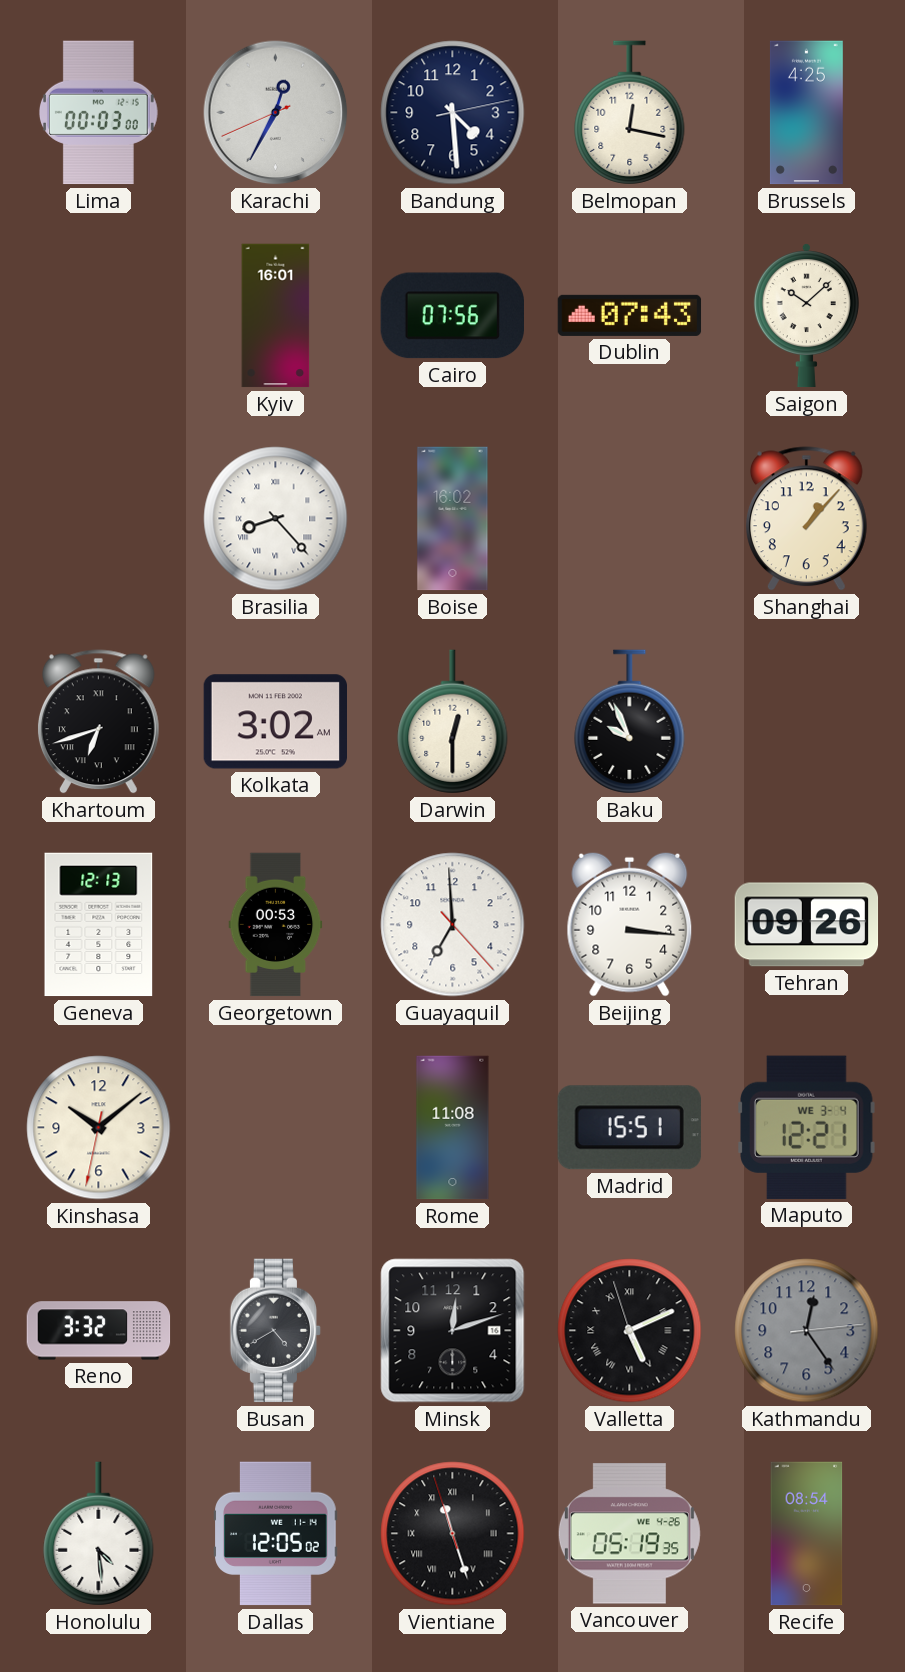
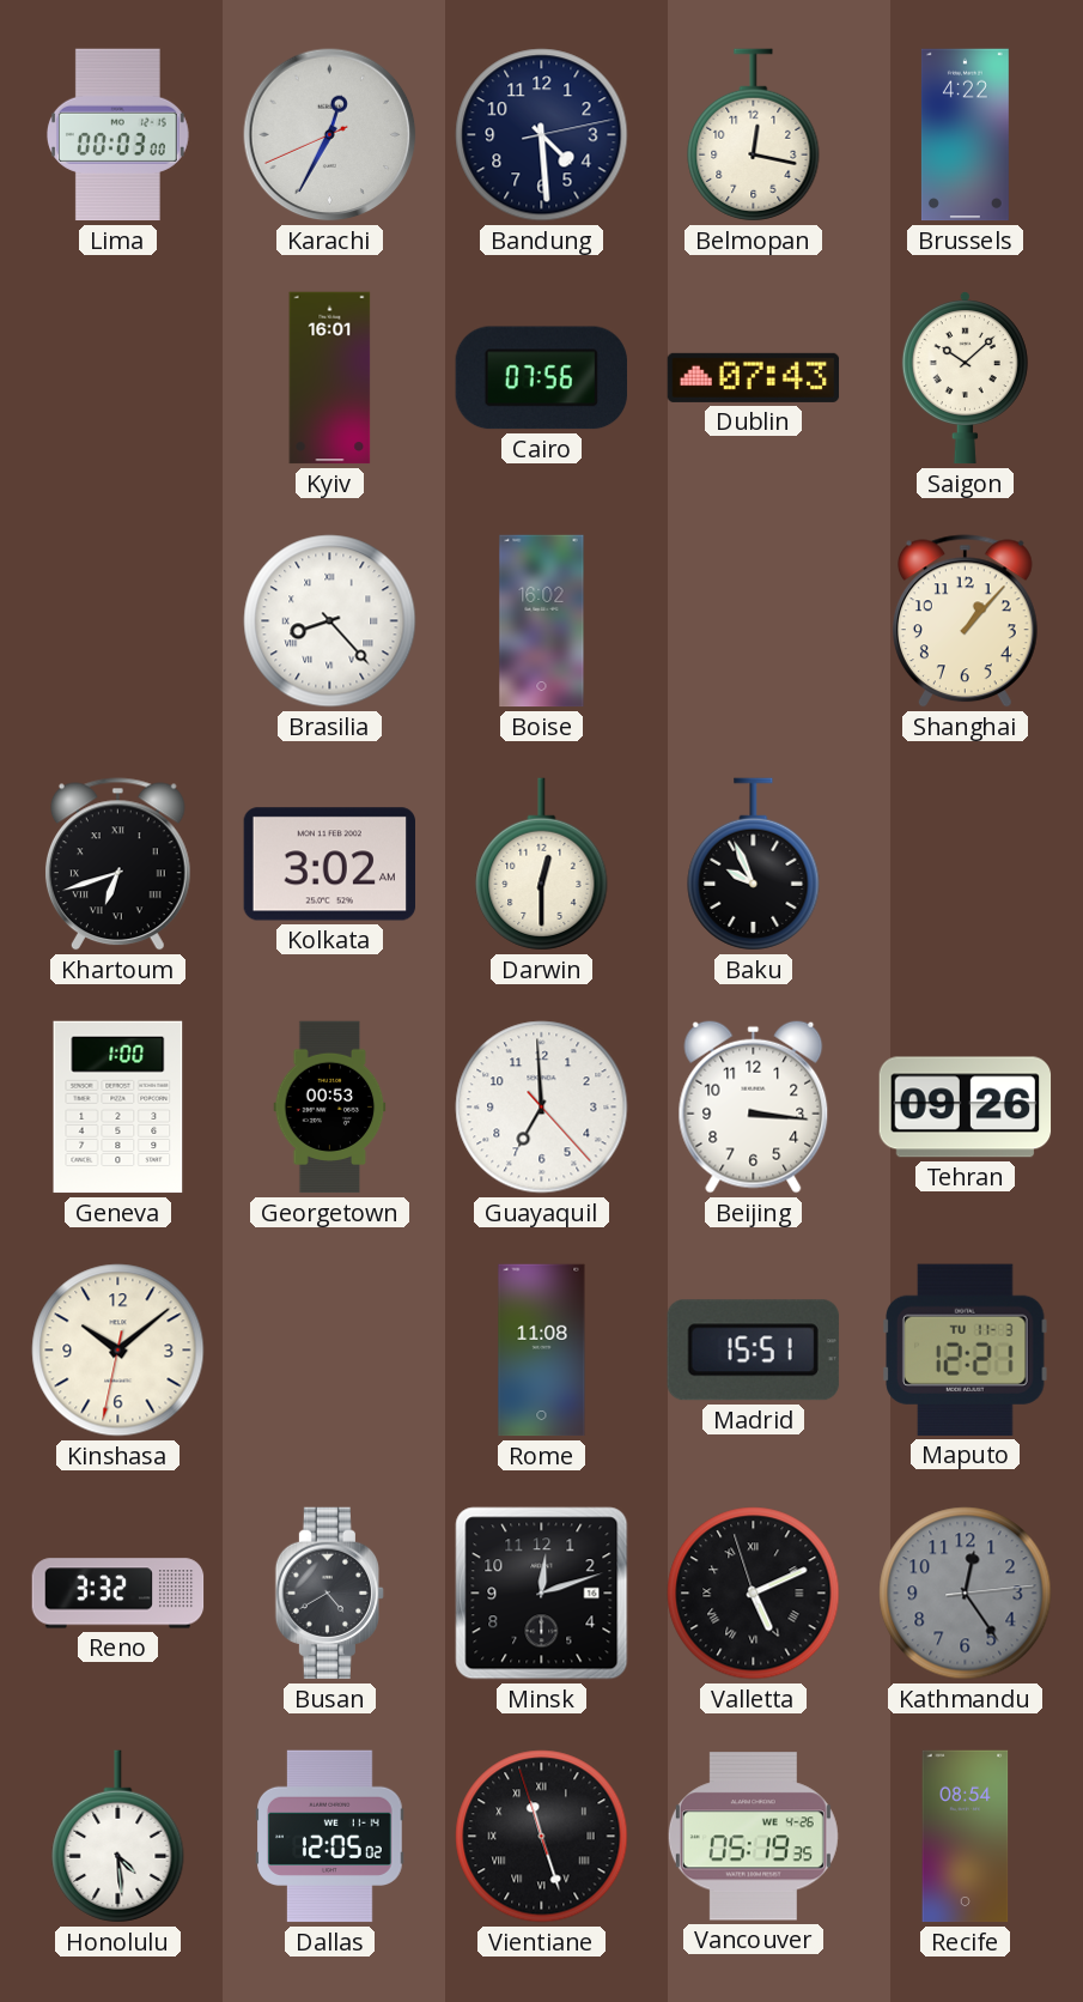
Brussels: 4:25 -> 4:22 (965, 135)
Geneva: 12:13 -> 1:00 (118, 1108)
Maputo date: WE 3-4 -> TU 11-3 (966, 1349)
